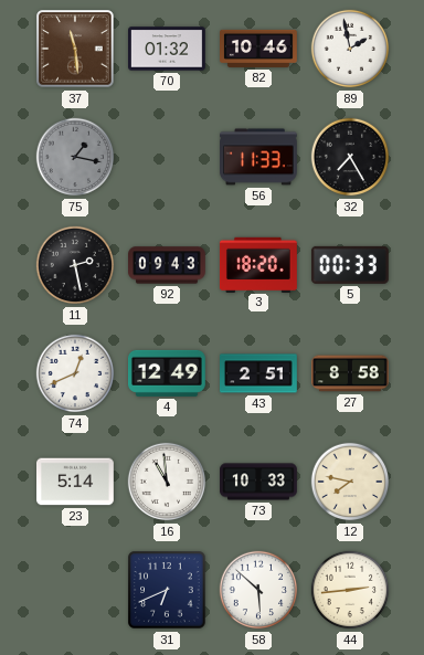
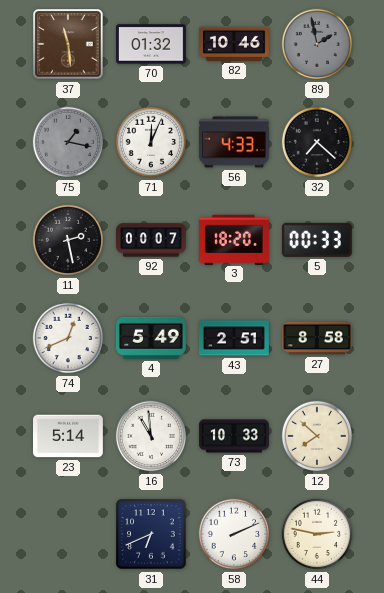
89 dial: white -> grey (317, 44)
71: none -> 12:04 (151, 142)
56: 11:33 -> 4:33 (235, 142)
32: 7:25 -> 7:22 (317, 142)
92: 09:43 -> 00:07 (152, 240)
4: 12:49 -> 5:49 (152, 338)
12: 7:47 -> 7:52 (317, 436)
58: 5:52 -> 2:11 (234, 534)
44: 2:44 -> 2:47 (317, 534)
